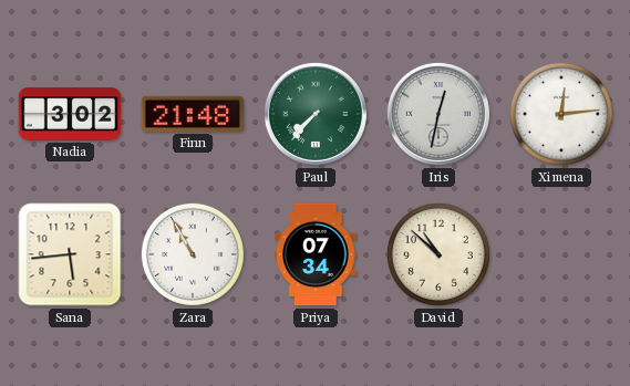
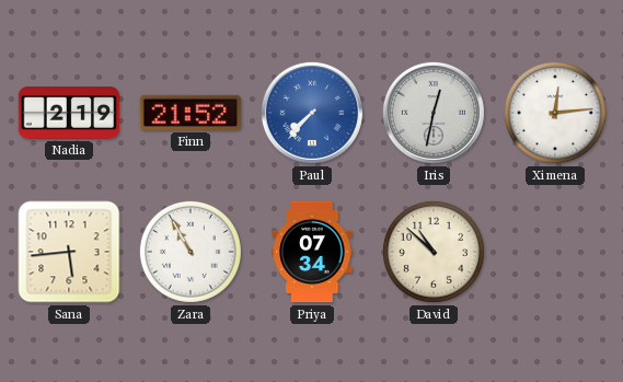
Nadia: 3:02 -> 2:19 (69, 113)
Finn: 21:48 -> 21:52 (191, 113)
Paul dial: green -> blue (312, 113)
